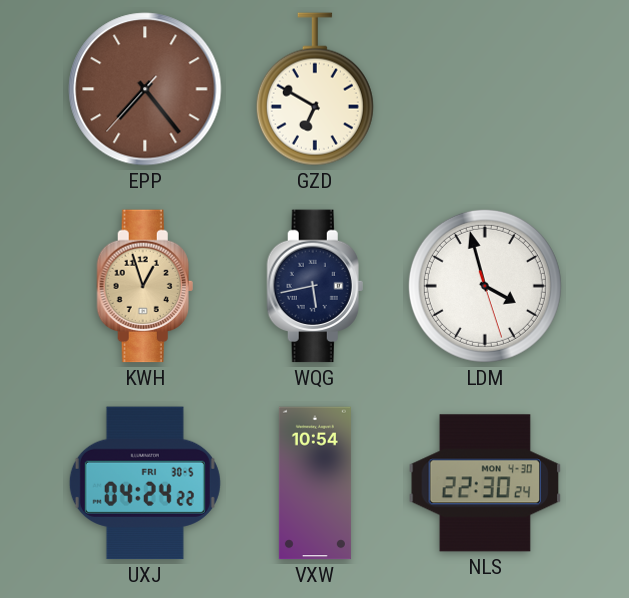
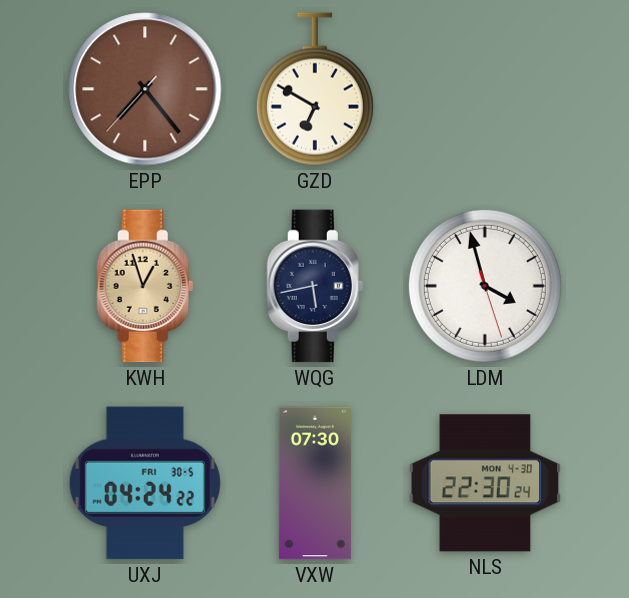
VXW: 10:54 -> 07:30 (315, 483)
